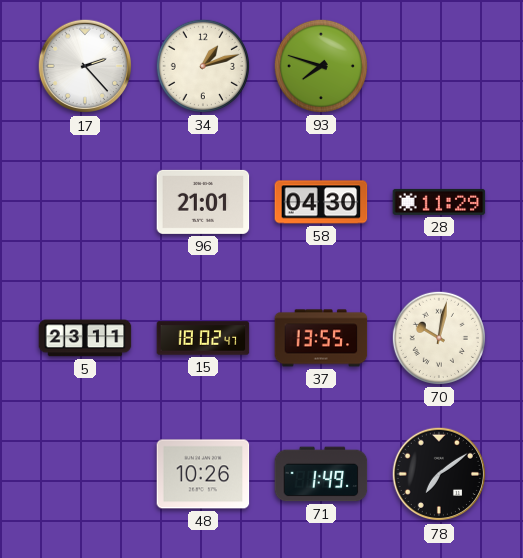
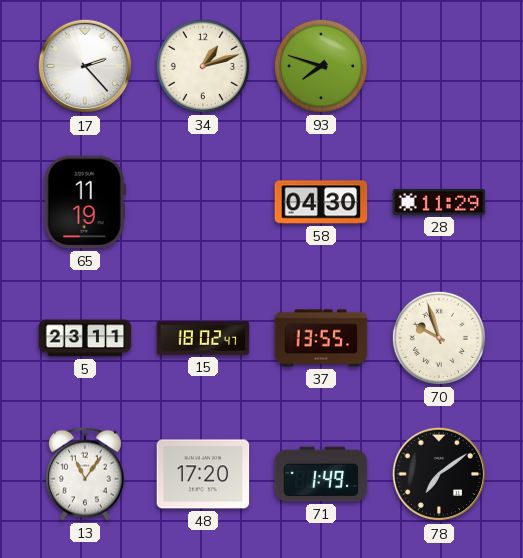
65: none -> 11:19 (85, 202)
96: 21:01 -> none (203, 202)
70: 10:02 -> 9:57 (439, 338)
13: none -> 11:06 (86, 474)
48: 10:26 -> 17:20 (203, 474)
